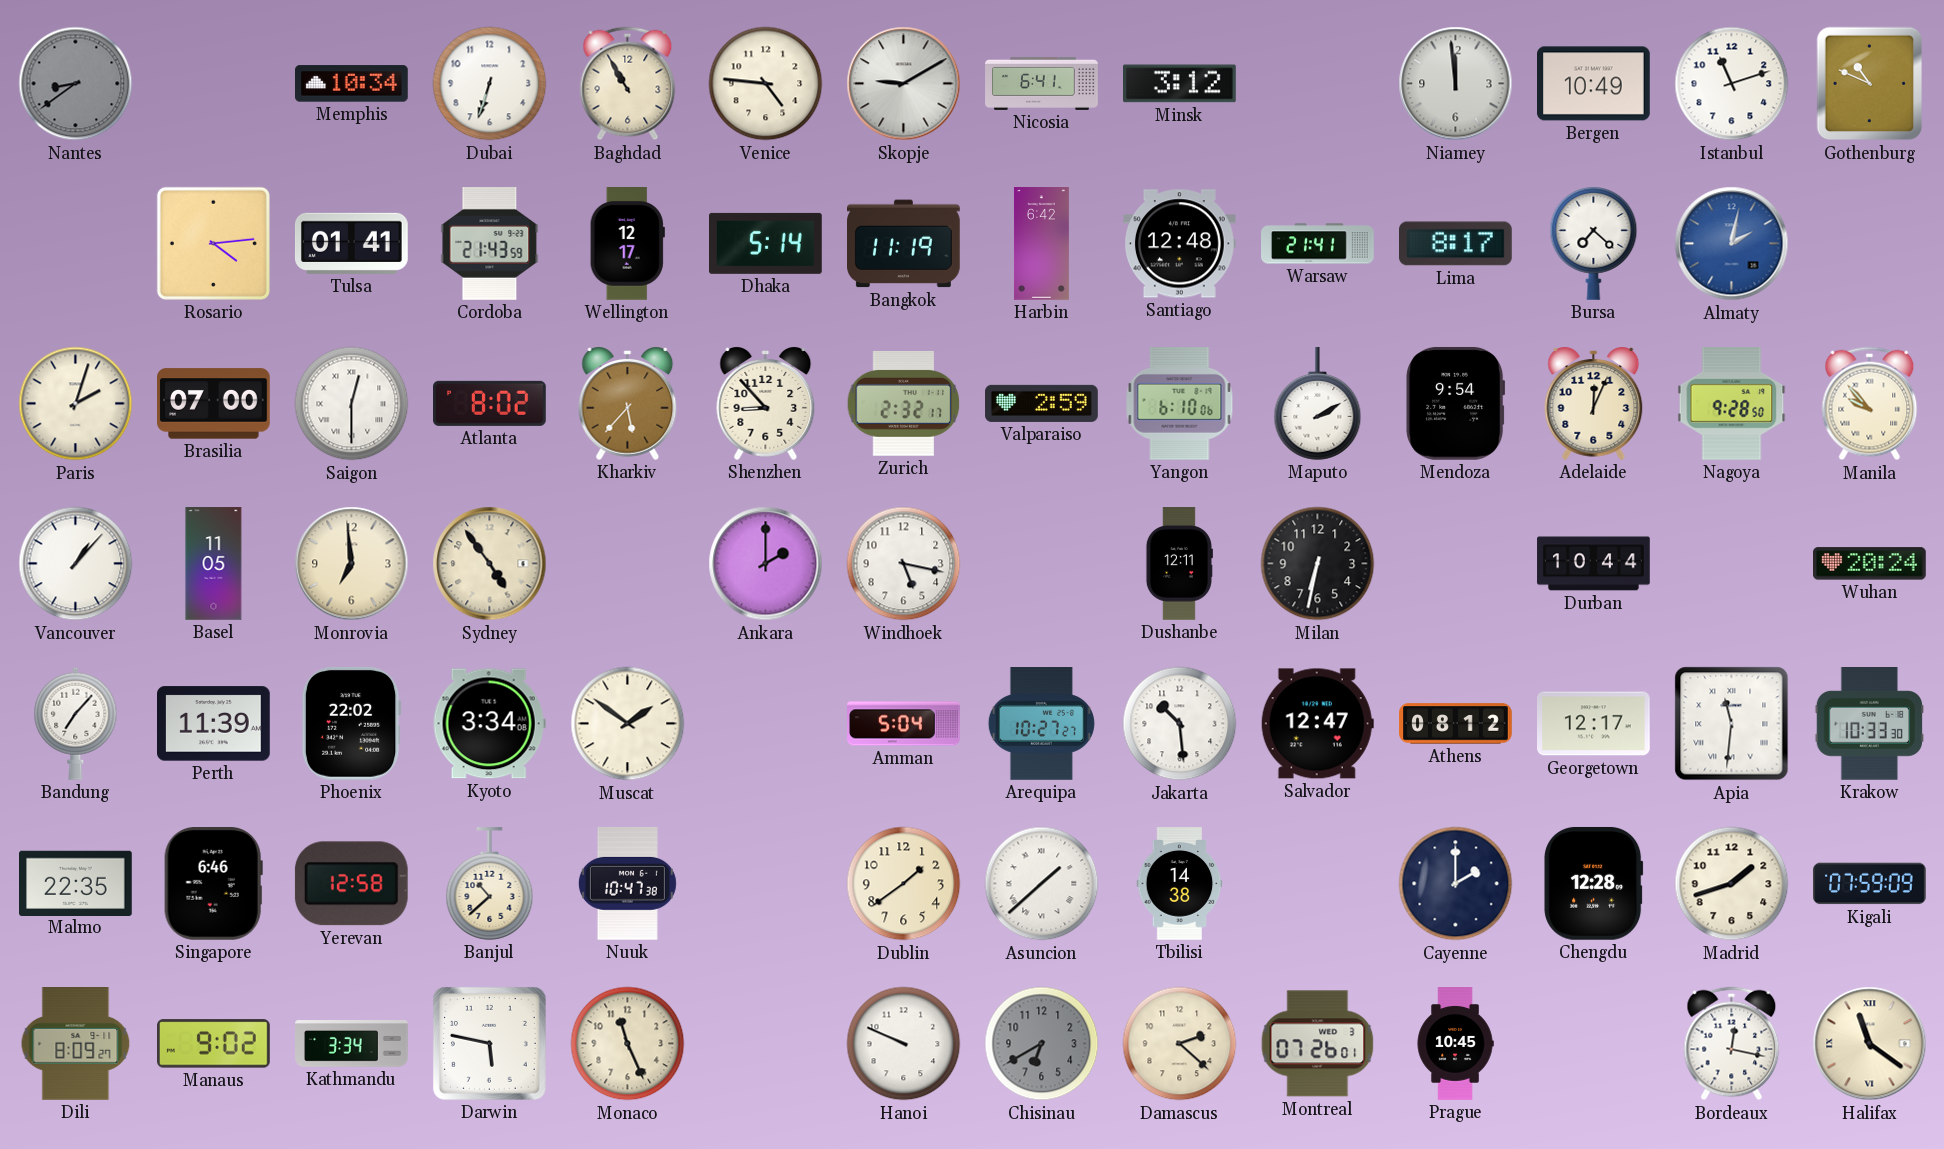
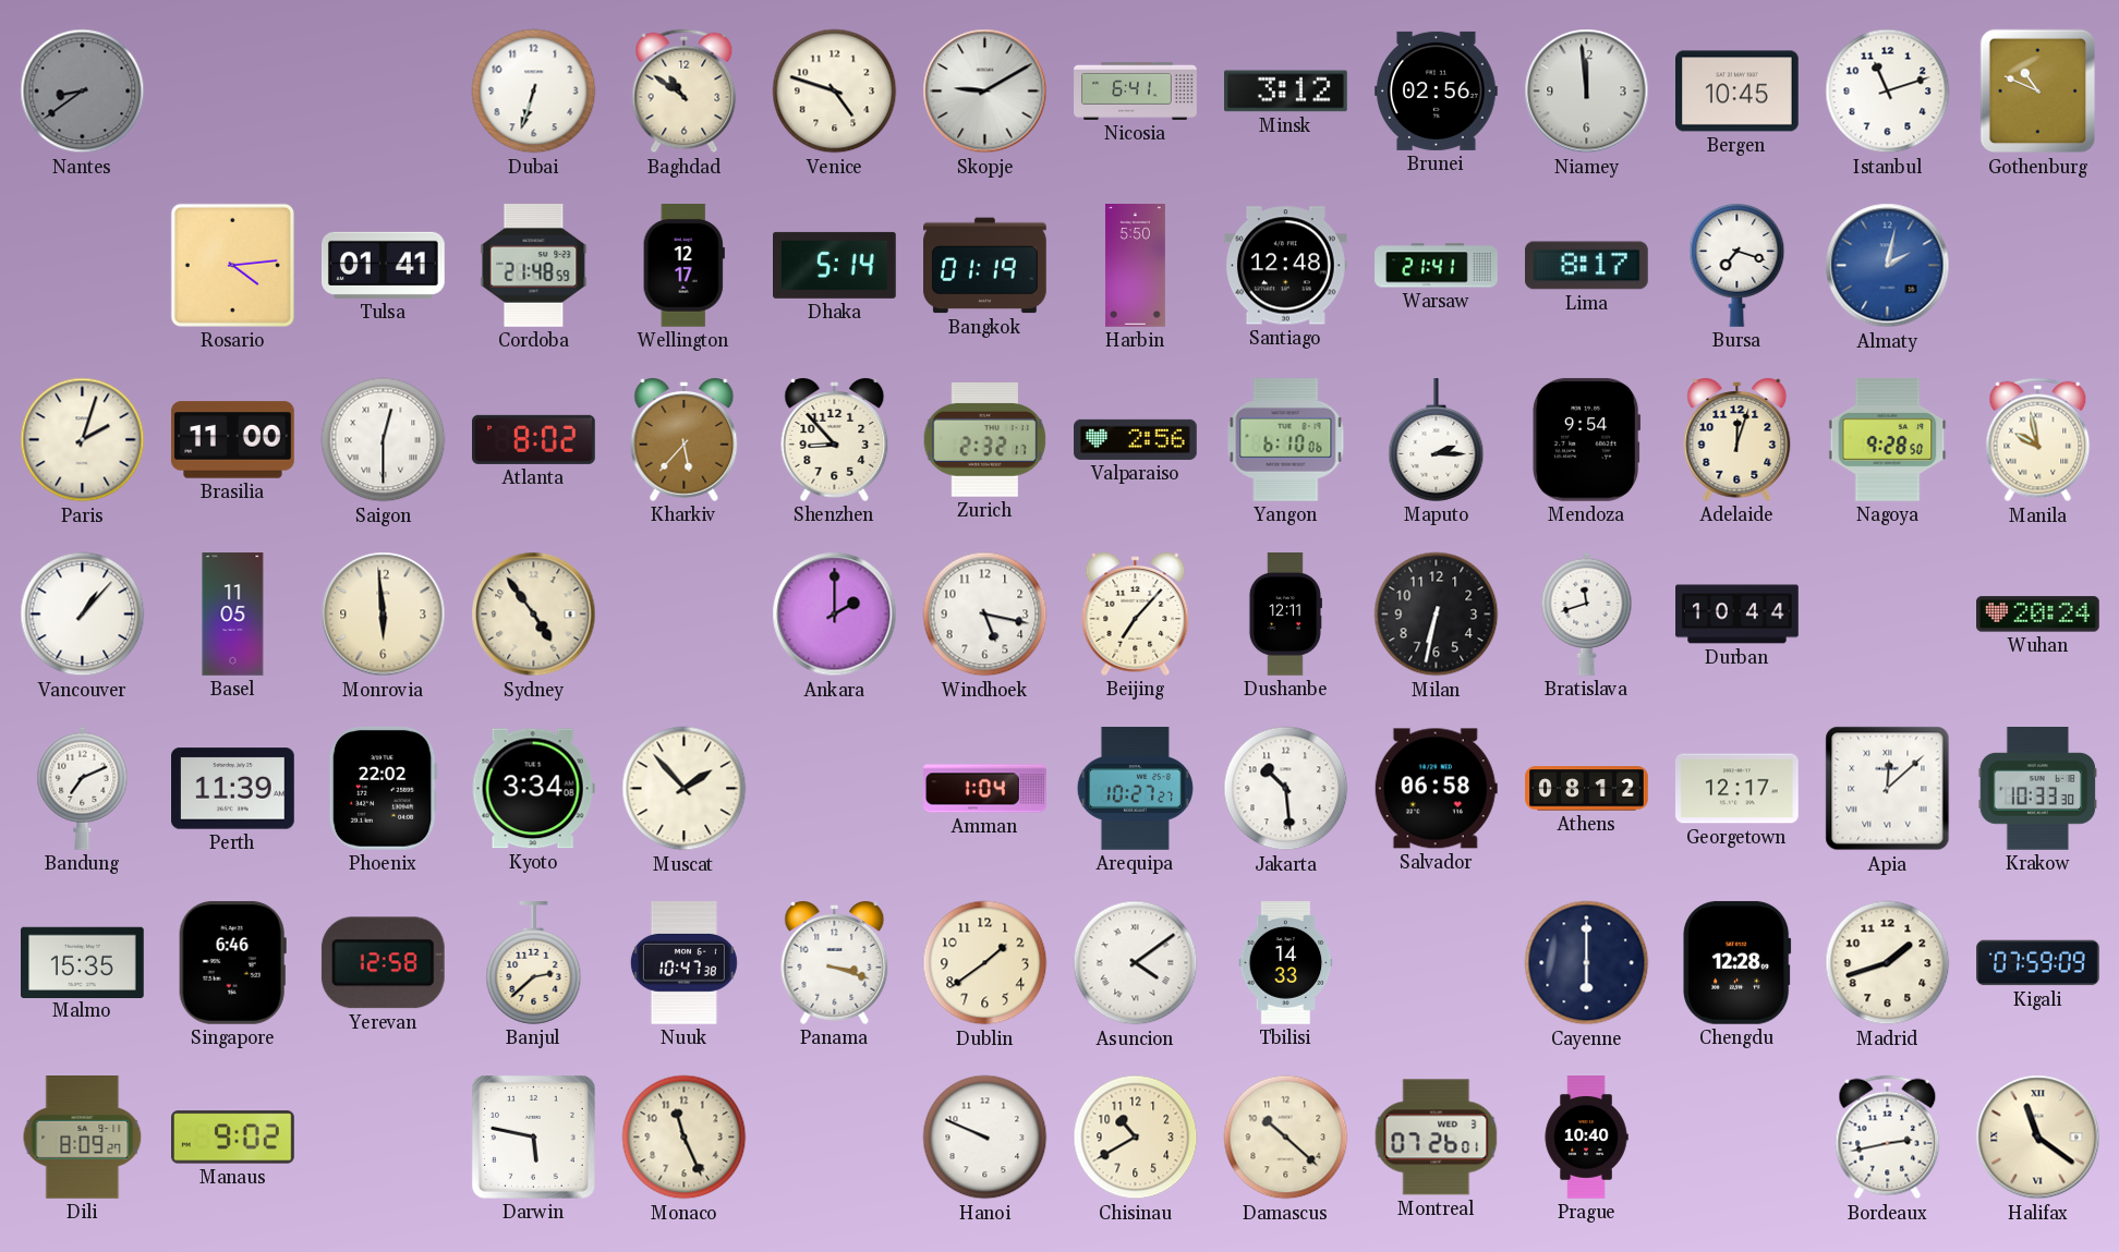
Memphis: 10:34 -> none (352, 84)
Baghdad: 10:55 -> 10:51 (685, 92)
Venice: 4:46 -> 4:48 (835, 92)
Brunei: none -> 02:56 (1437, 90)
Bergen: 10:49 -> 10:45 (1737, 92)
Cordoba: 21:43 -> 21:48 (534, 266)
Bangkok: 11:19 -> 01:19 (985, 266)
Harbin: 6:42 -> 5:50 (1135, 266)
Bursa: 7:22 -> 7:18 (1737, 265)
Brasilia: 07:00 -> 11:00 (233, 440)
Valparaiso: 2:59 -> 2:56 (1136, 439)
Maputo: 2:10 -> 2:15 (1437, 440)
Adelaide: 12:04 -> 12:03 (1737, 439)
Manila: 9:53 -> 9:58 (2038, 440)
Monrovia: 6:59 -> 5:59 (384, 615)
Beijing: none -> 7:07 (1136, 613)
Bratislava: none -> 11:42 (1587, 613)
Bandung: 7:07 -> 7:11 (83, 788)
Muscat: 1:51 -> 1:53 (685, 789)
Amman: 5:04 -> 1:04 (985, 789)
Salvador: 12:47 -> 06:58 (1436, 789)
Apia: 11:31 -> 12:08 (1888, 789)
Malmo: 22:35 -> 15:35 (83, 962)
Banjul: 10:38 -> 2:38 (534, 963)
Panama: none -> 3:18 (835, 962)
Asuncion: 1:38 -> 4:09 (1136, 963)
Tbilisi: 14:38 -> 14:33 (1286, 963)
Cayenne: 2:00 -> 6:00 (1587, 963)
Kathmandu: 3:34 -> none (352, 1044)
Chisinau: 6:40 -> 10:40 (1136, 1138)
Chisinau dial: grey -> cream (1136, 1138)
Damascus: 2:22 -> 10:22 (1286, 1138)
Prague: 10:45 -> 10:40 (1586, 1138)
Bordeaux: 12:17 -> 2:43 (1888, 1138)
